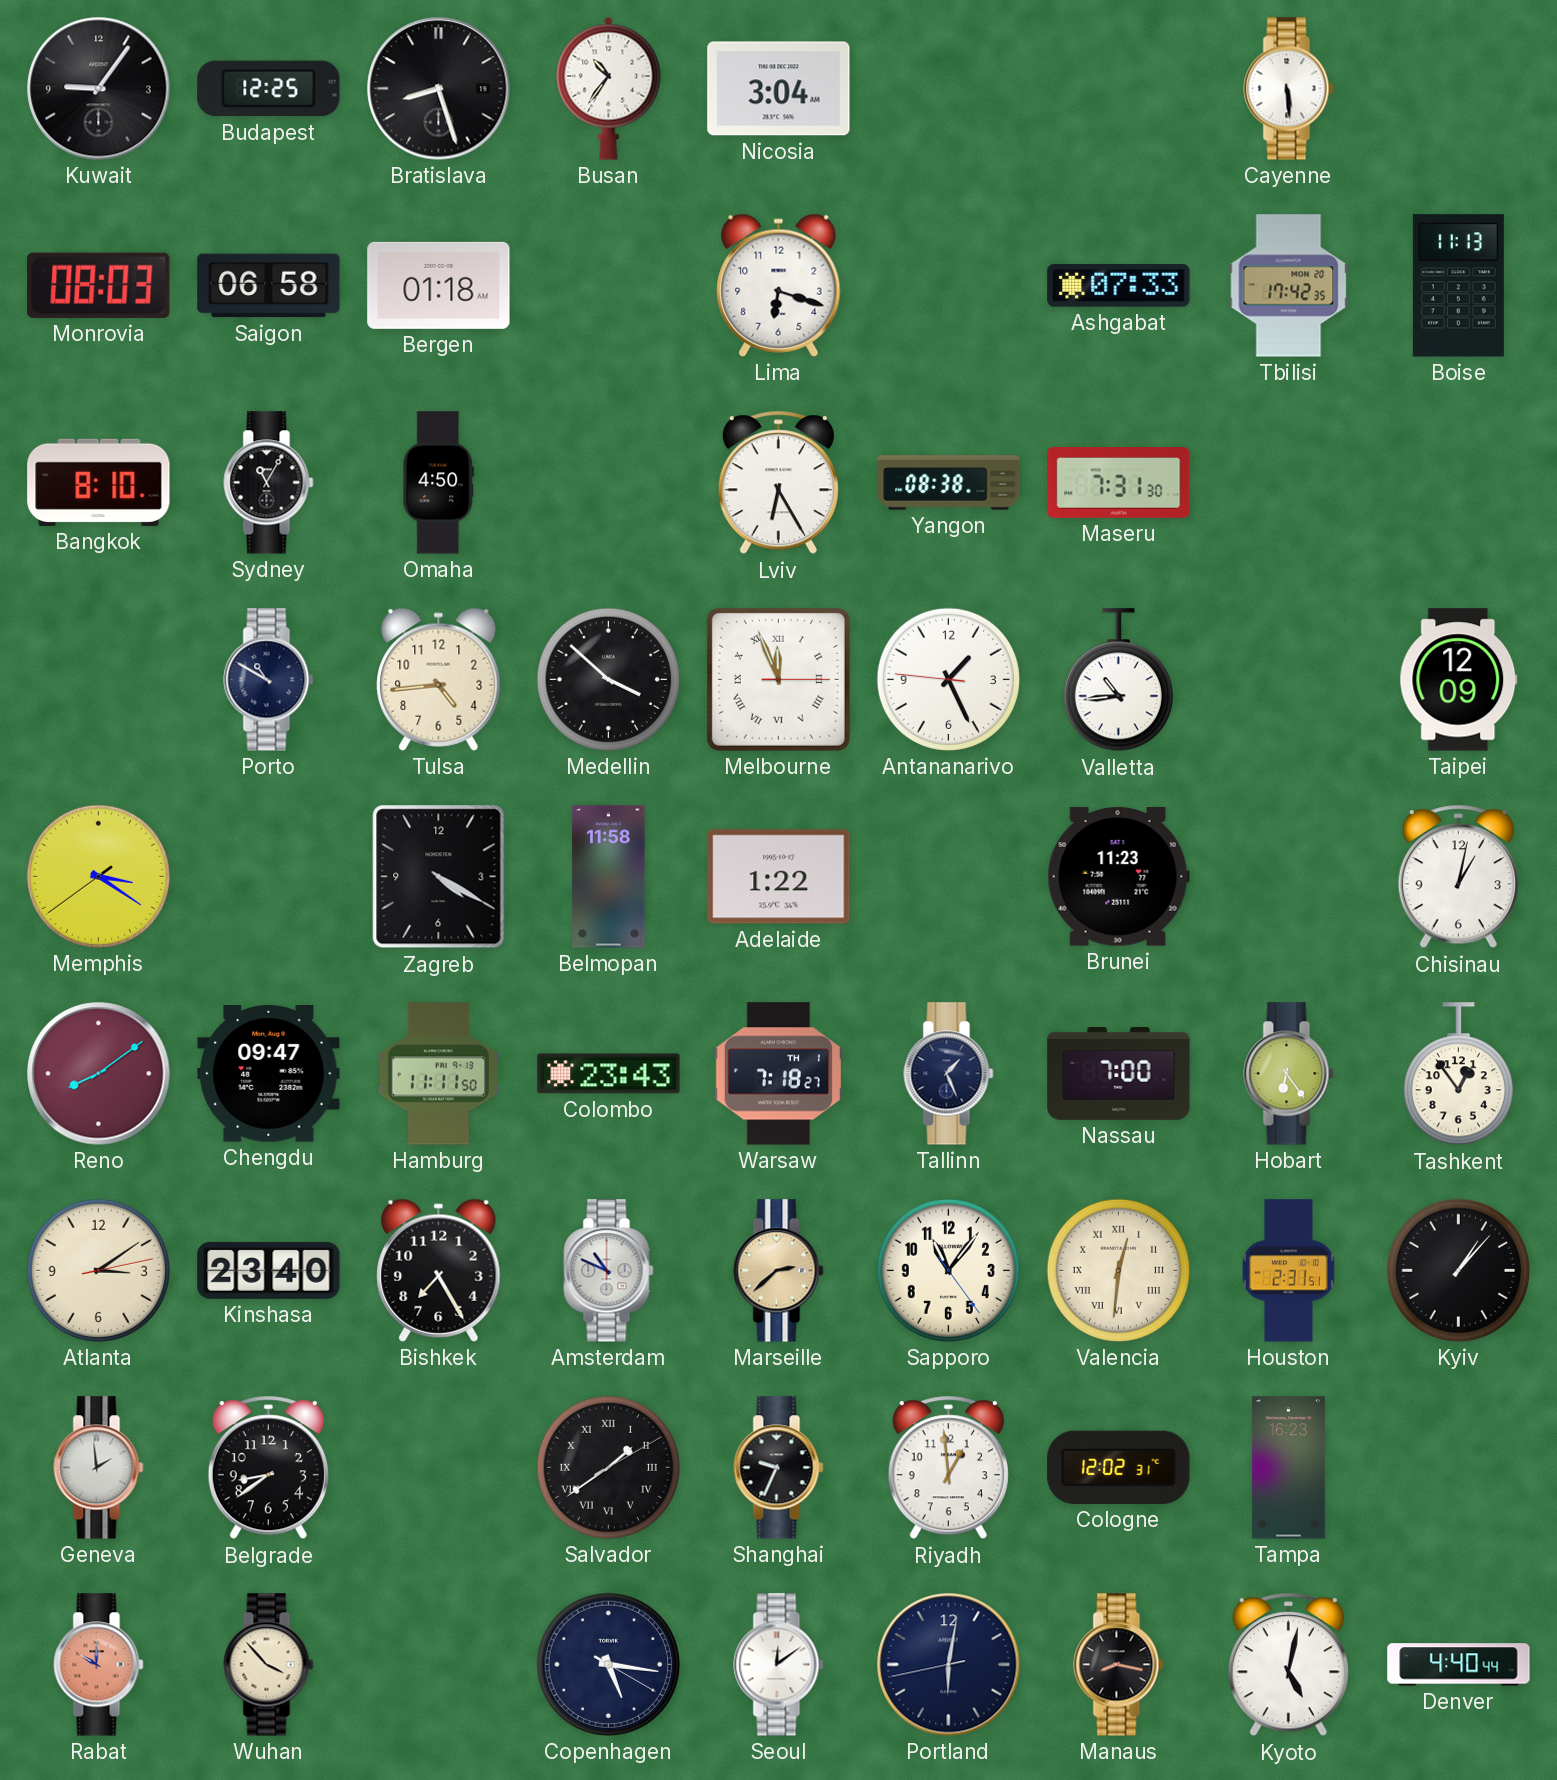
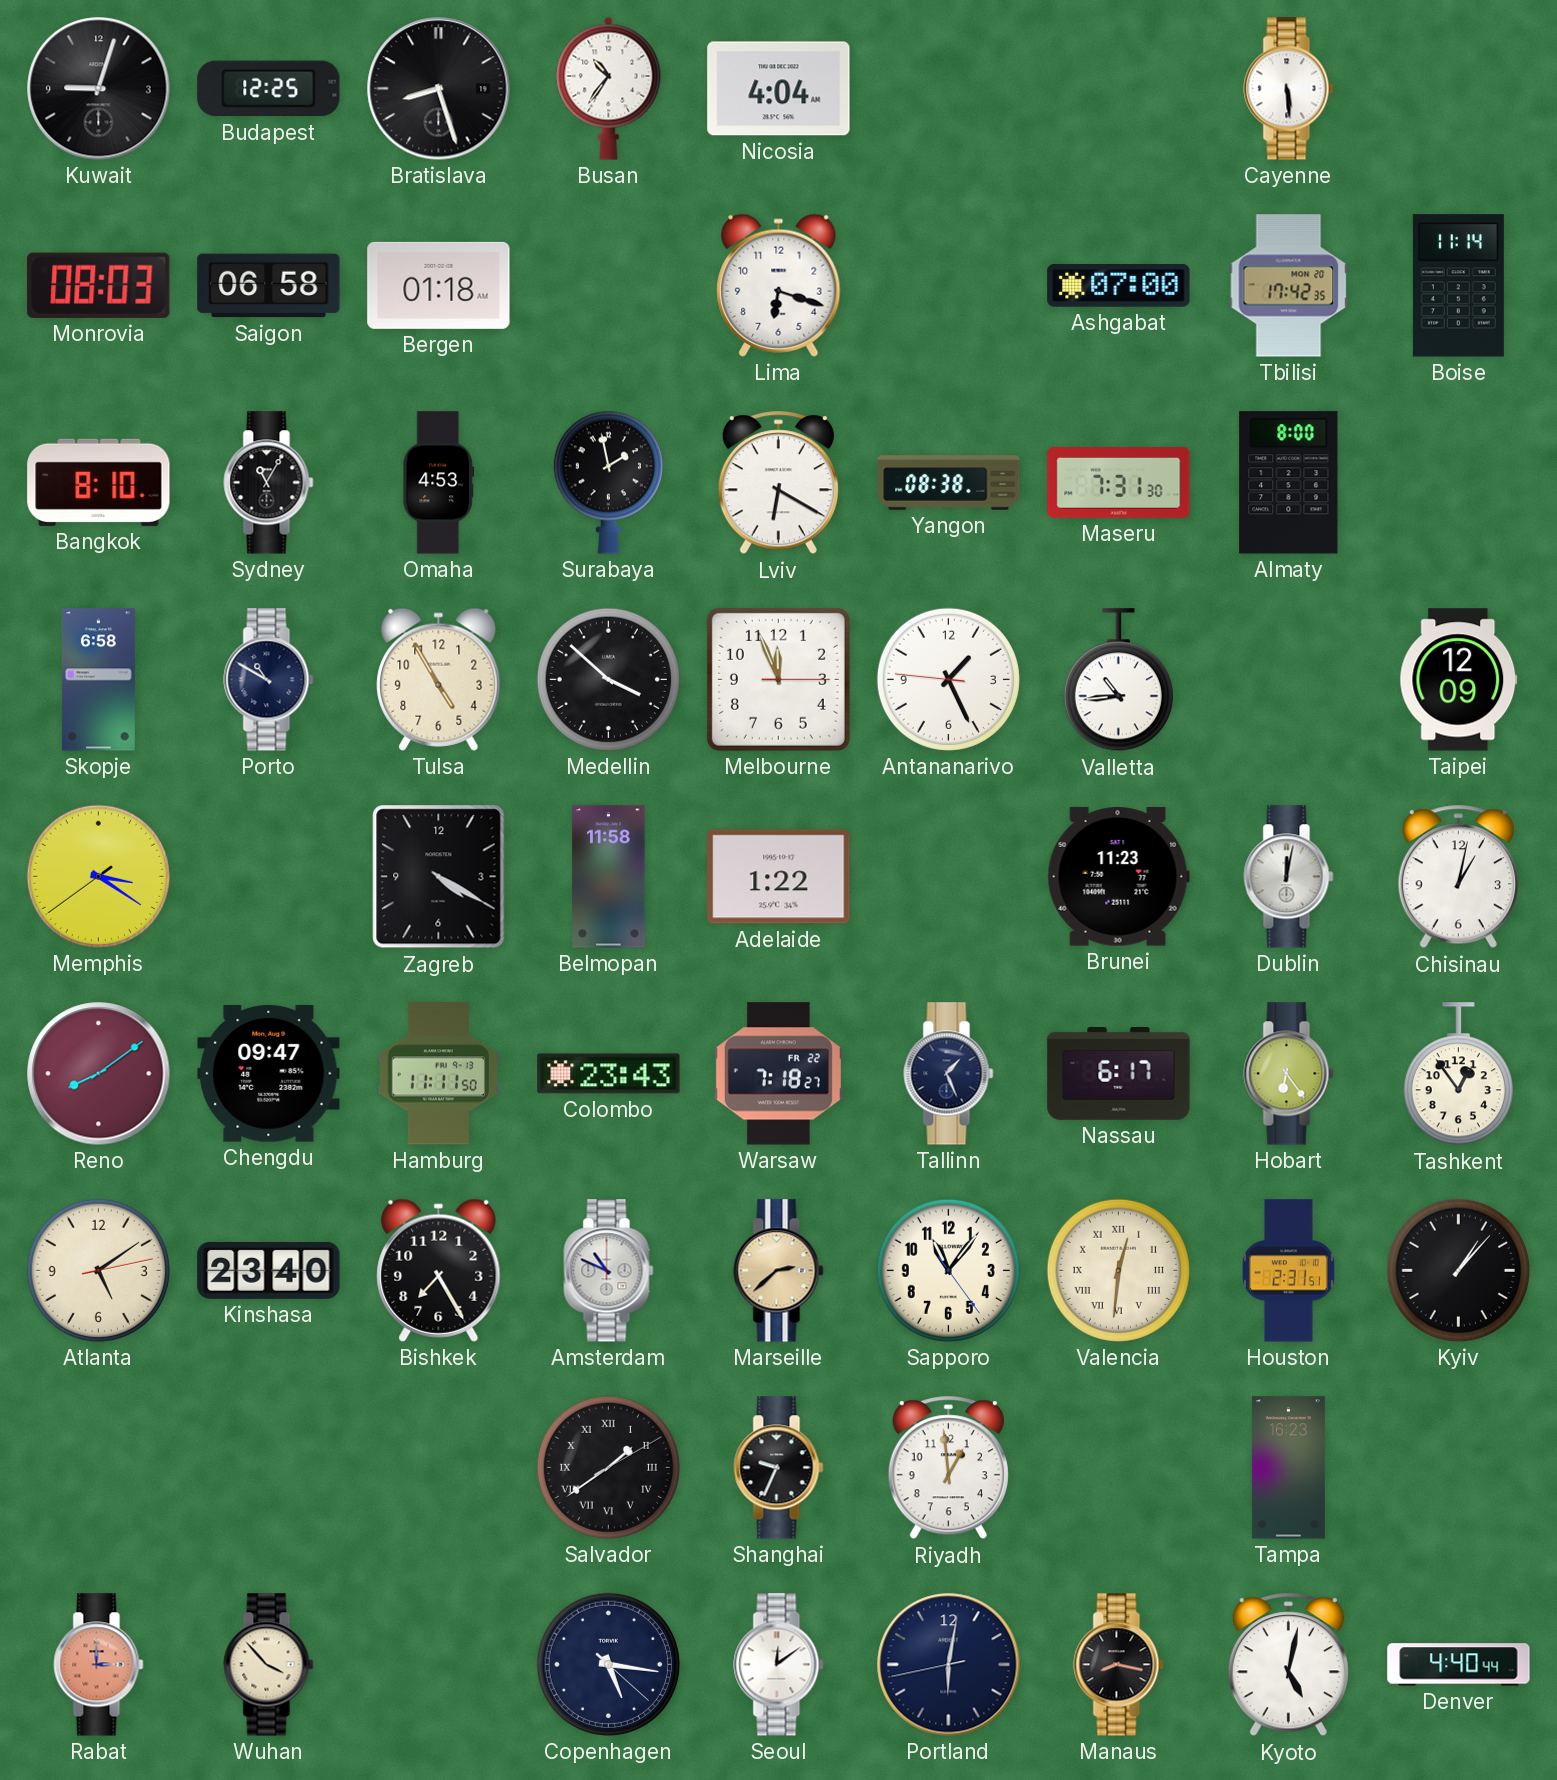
Kuwait: 9:06 -> 9:03 (99, 89)
Nicosia: 3:04 -> 4:04 (779, 89)
Ashgabat: 07:33 -> 07:00 (1119, 286)
Boise: 11:13 -> 11:14 (1458, 286)
Omaha: 4:50 -> 4:53 (439, 483)
Surabaya: none -> 1:58 (608, 482)
Lviv: 6:25 -> 6:20 (778, 483)
Almaty: none -> 8:00 (1289, 483)
Skopje: none -> 6:58 (98, 680)
Tulsa: 4:44 -> 4:55 (439, 679)
Melbourne numerals: Roman -> Arabic (778, 679)
Dublin: none -> 12:02 (1289, 877)
Warsaw date: TH 1 -> FR 22 (778, 1074)
Nassau: 7:00 -> 6:17 (1119, 1074)
Atlanta: 3:09 -> 5:09 (98, 1270)
Geneva: 1:59 -> none (99, 1468)
Belgrade: 8:39 -> none (268, 1468)
Cologne: 12:02 -> none (1119, 1467)
Rabat: 10:00 -> 3:00 (99, 1665)
Copenhagen: 5:16:20 -> 5:16:22 (608, 1664)
